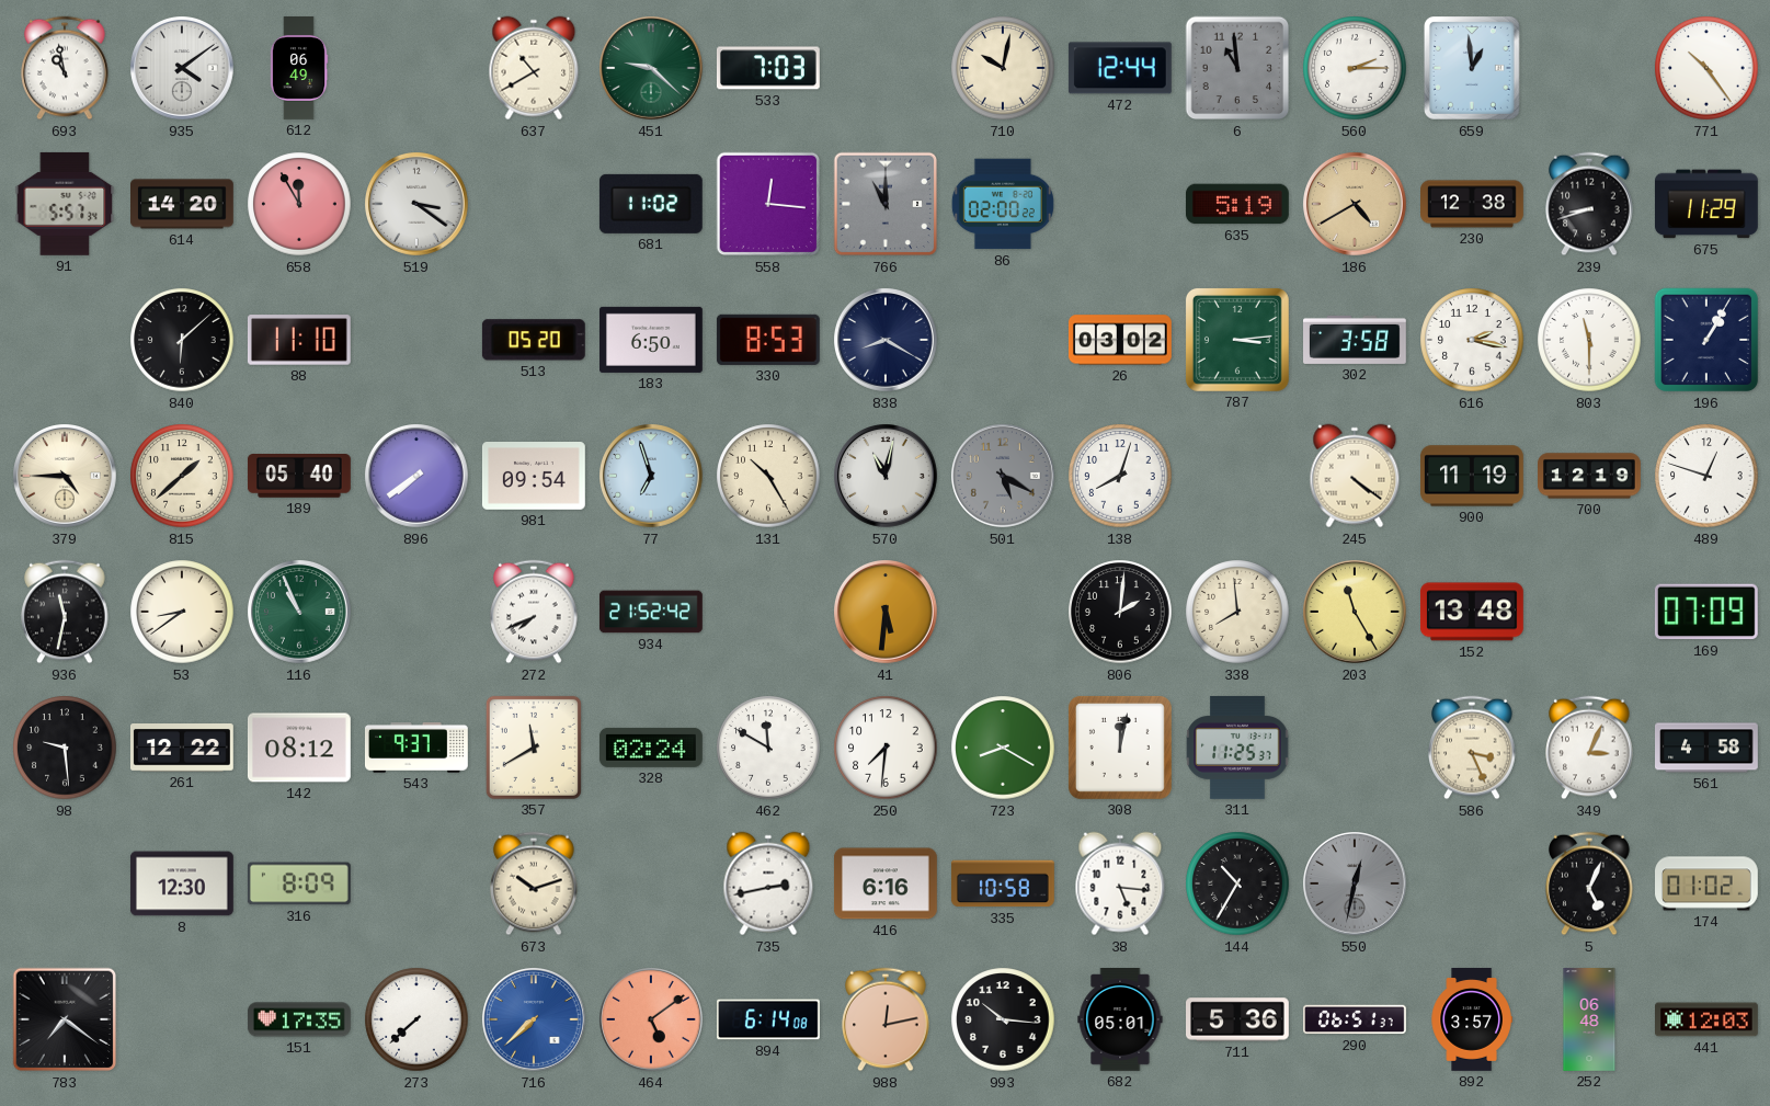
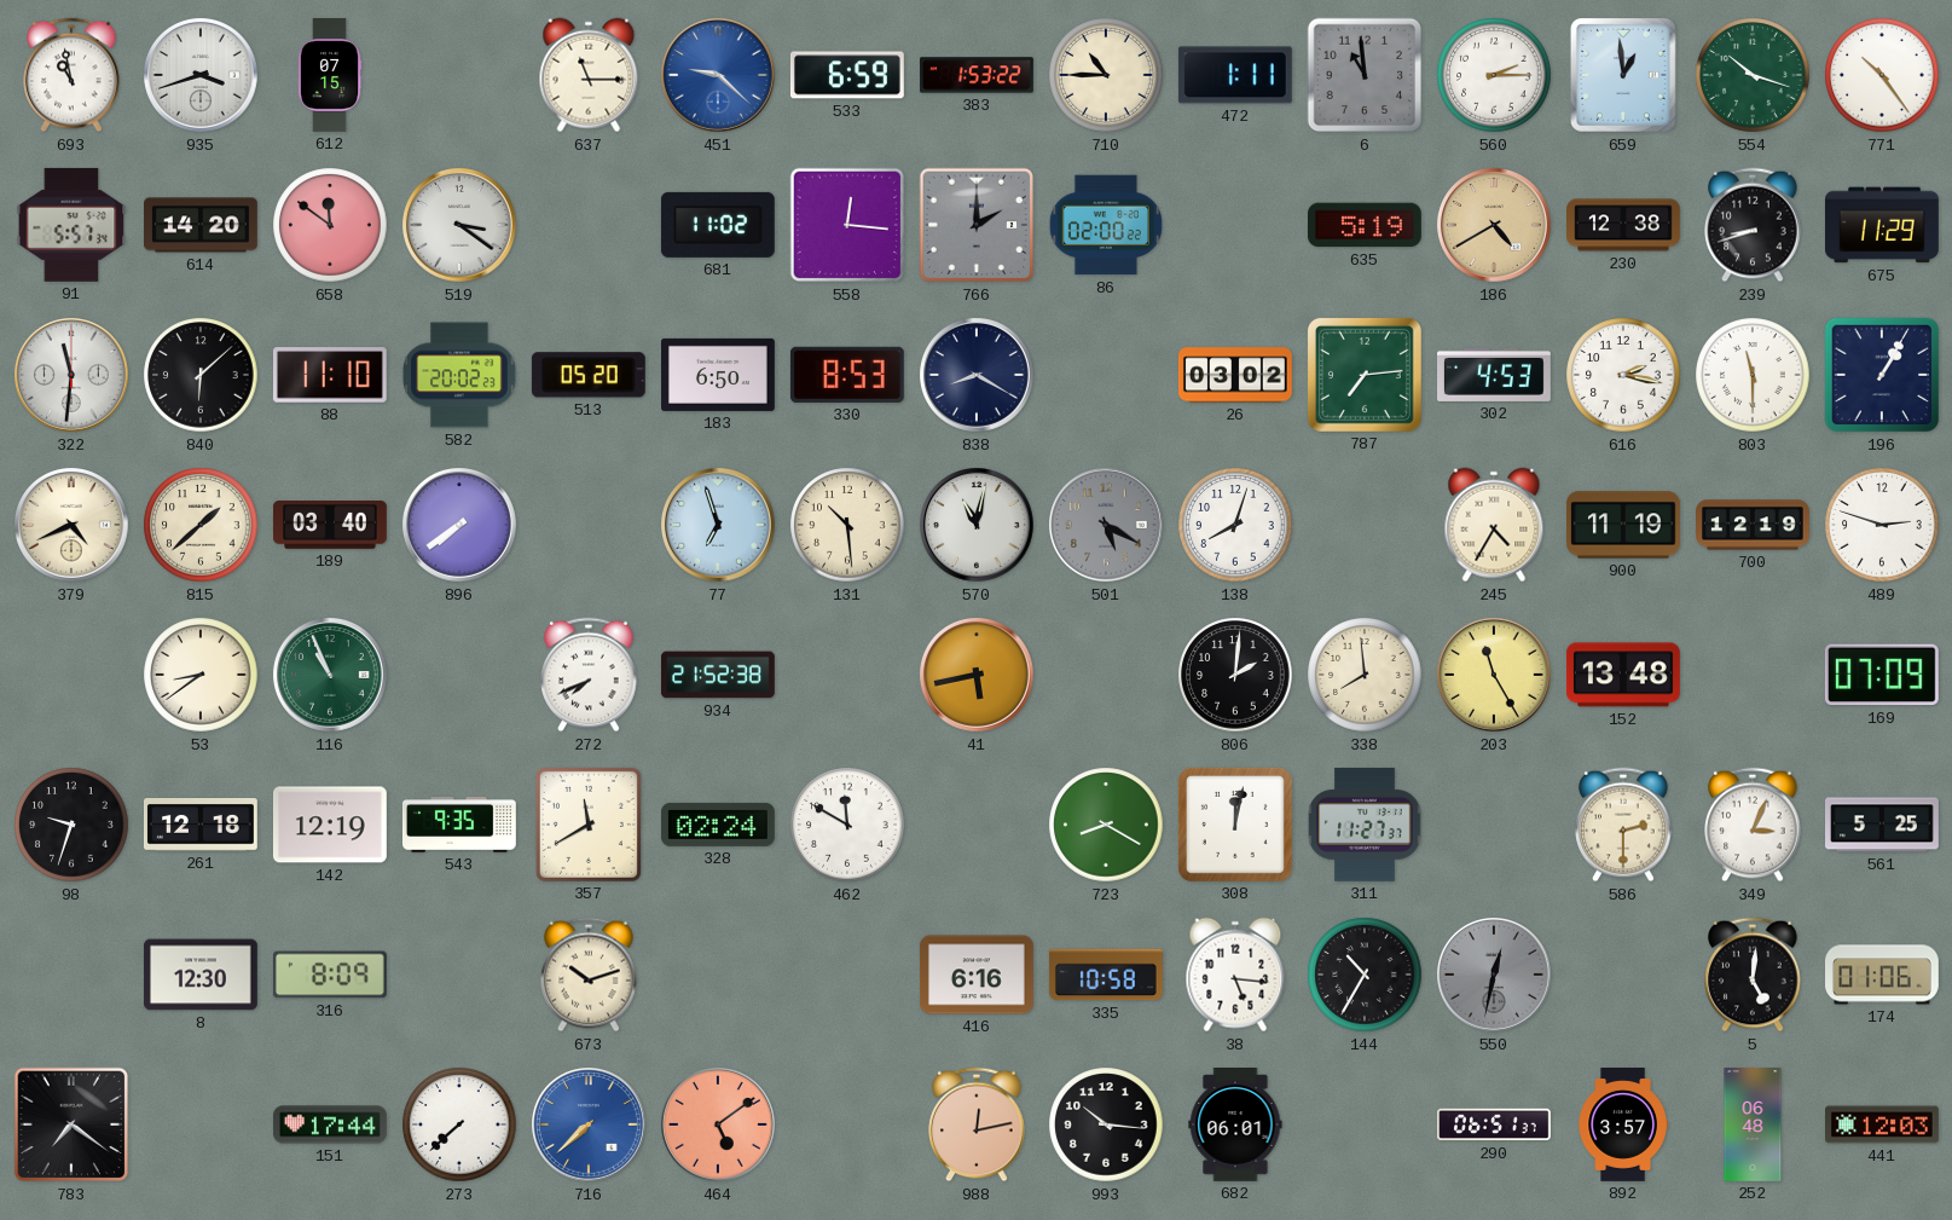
935: 4:09 -> 3:42 (202, 76)
612: 06:49 -> 07:15 (330, 76)
637: 10:40 -> 11:15 (589, 75)
451 dial: green -> blue (719, 76)
533: 7:03 -> 6:59 (847, 75)
383: none -> 1:53 (978, 75)
710: 10:02 -> 10:45 (1106, 75)
472: 12:44 -> 1:11 (1235, 75)
554: none -> 10:18 (1753, 75)
658: 11:55 -> 11:51 (330, 225)
766: 11:00 -> 2:00 (977, 225)
322: none -> 11:31 (73, 376)
582: none -> 20:02 (461, 375)
787: 3:14 -> 7:14 (1365, 375)
302: 3:58 -> 4:53 (1495, 375)
379: 4:45 -> 4:41 (73, 526)
189: 05:40 -> 03:40 (330, 526)
981: 09:54 -> none (534, 477)
131: 10:25 -> 10:29 (847, 525)
245: 4:21 -> 4:35 (1494, 525)
489: 12:48 -> 2:48 (1882, 525)
936: 11:32 -> none (65, 612)
934: 21:52:42 -> 21:52:38 (718, 675)
41: 5:31 -> 5:43 (978, 676)
98: 9:29 -> 9:33 (71, 825)
261: 12:22 -> 12:18 (201, 826)
142: 08:12 -> 12:19 (330, 825)
543: 9:37 -> 9:35 (459, 826)
250: 7:31 -> none (886, 748)
311: 11:25 -> 11:27 (1365, 825)
586: 3:26 -> 2:30 (1623, 825)
561: 4:58 -> 5:25 (1883, 825)
735: 2:43 -> none (768, 883)
5: 5:04 -> 5:01 (1753, 975)
174: 01:02 -> 01:06 (1883, 975)
151: 17:35 -> 17:44 (331, 1124)
894: 6:14 -> none (769, 1019)
682: 05:01 -> 06:01 (1235, 1126)
711: 5:36 -> none (1238, 1019)
